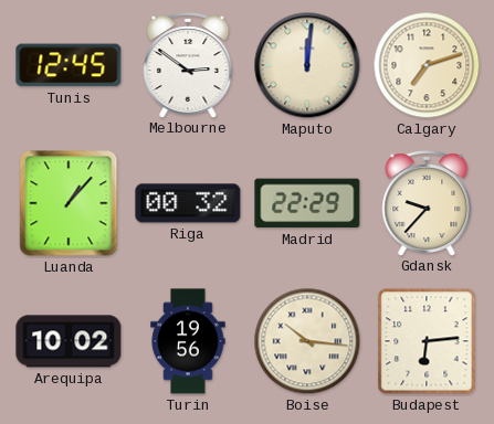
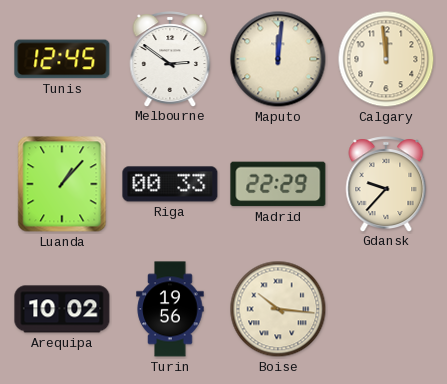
Calgary: 7:12 -> 11:59 (386, 59)
Riga: 00:32 -> 00:33 (170, 184)
Budapest: 6:14 -> none (427, 341)
